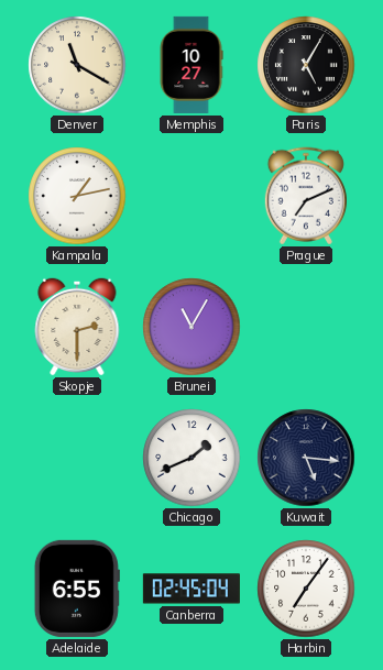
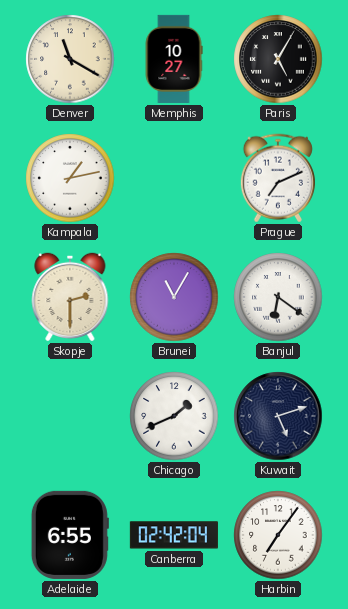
Banjul: none -> 6:21 (278, 297)
Kuwait: 5:16 -> 5:12 (278, 416)
Canberra: 02:45 -> 02:42 (174, 535)
